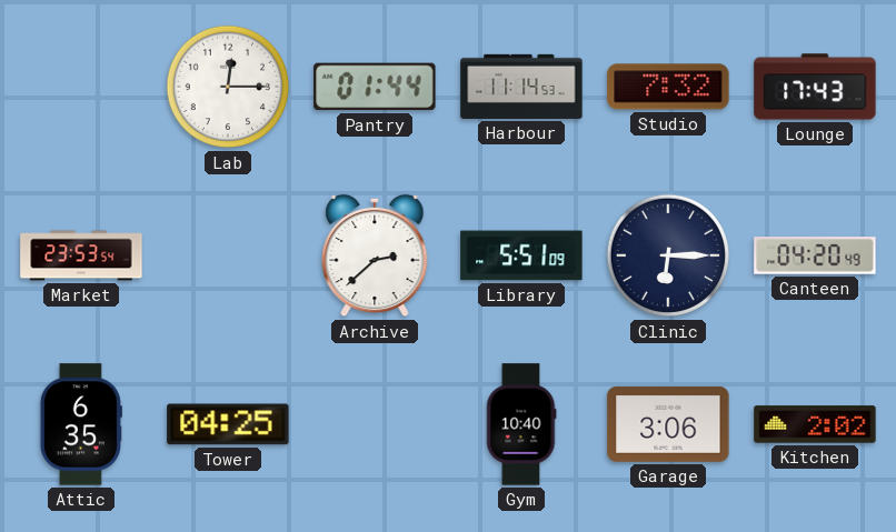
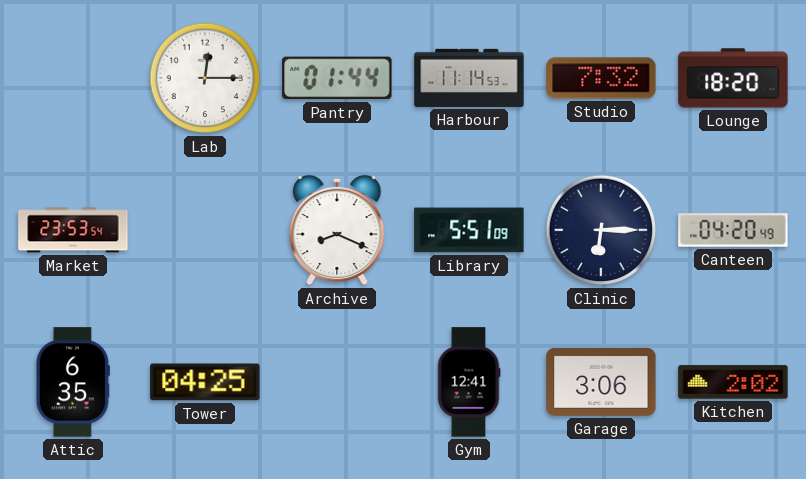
Lounge: 17:43 -> 18:20 (733, 78)
Archive: 2:38 -> 8:19 (337, 230)
Gym: 10:40 -> 12:41 (469, 382)
